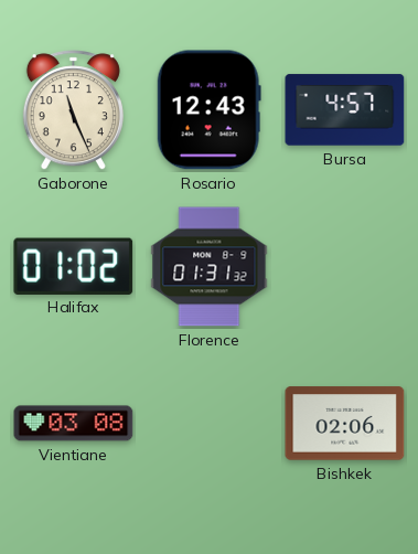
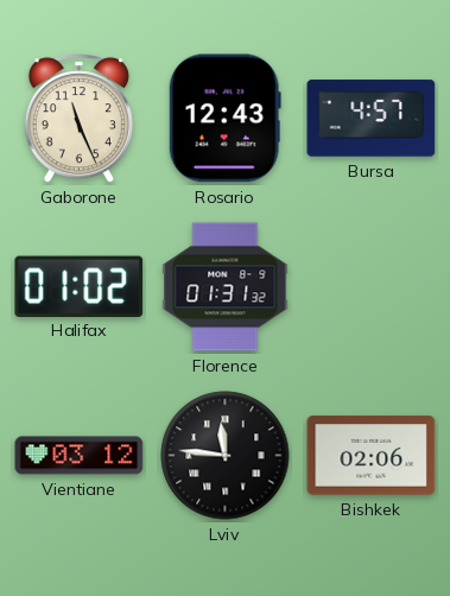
Vientiane: 03:08 -> 03:12 (80, 456)
Lviv: none -> 11:46 (226, 456)
